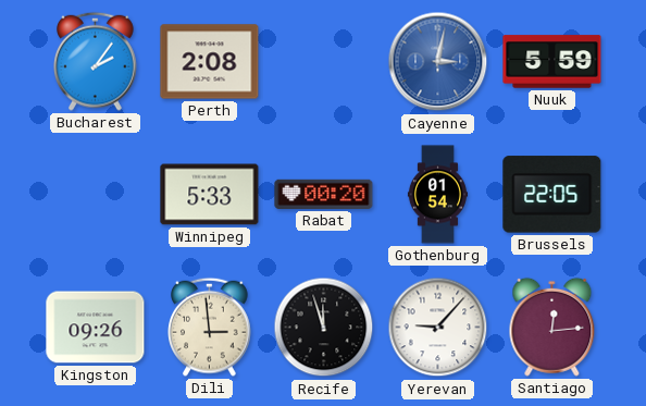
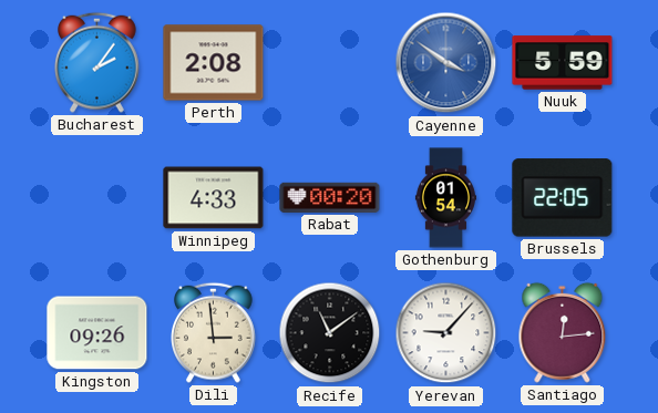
Cayenne: 3:02 -> 3:51 (446, 63)
Winnipeg: 5:33 -> 4:33 (214, 198)
Recife: 11:57 -> 11:09 (330, 333)
